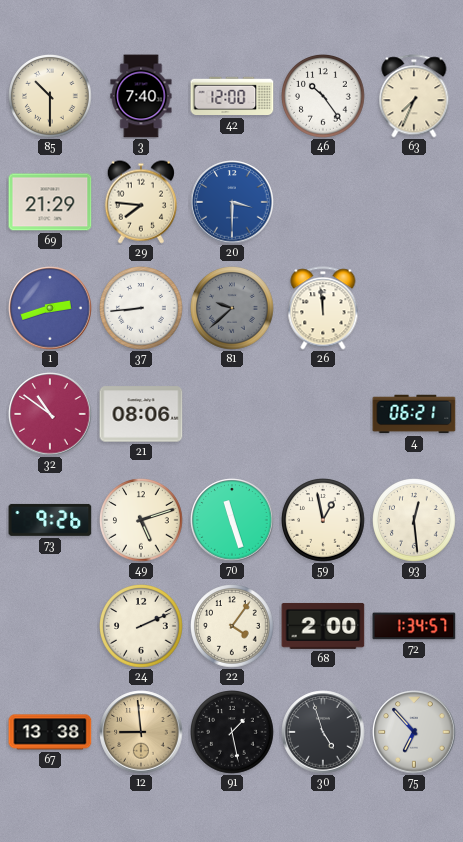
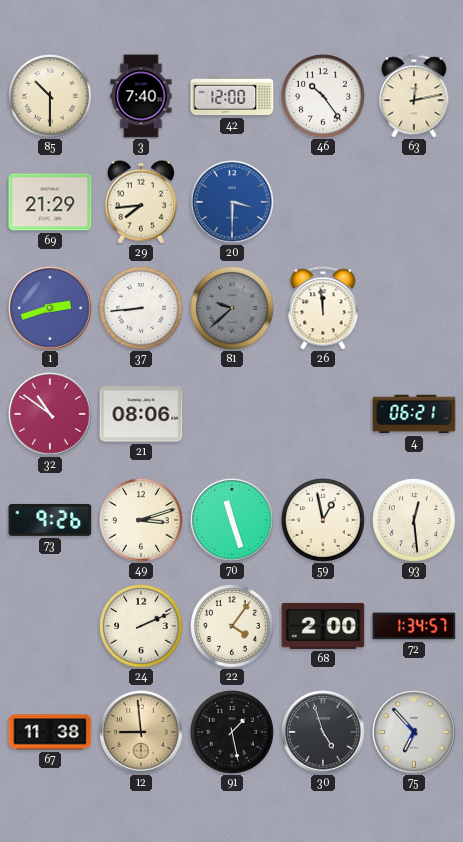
63: 7:34 -> 12:13 (414, 96)
29: 7:46 -> 7:44 (141, 202)
49: 5:12 -> 3:12 (141, 520)
67: 13:38 -> 11:38 (50, 732)
